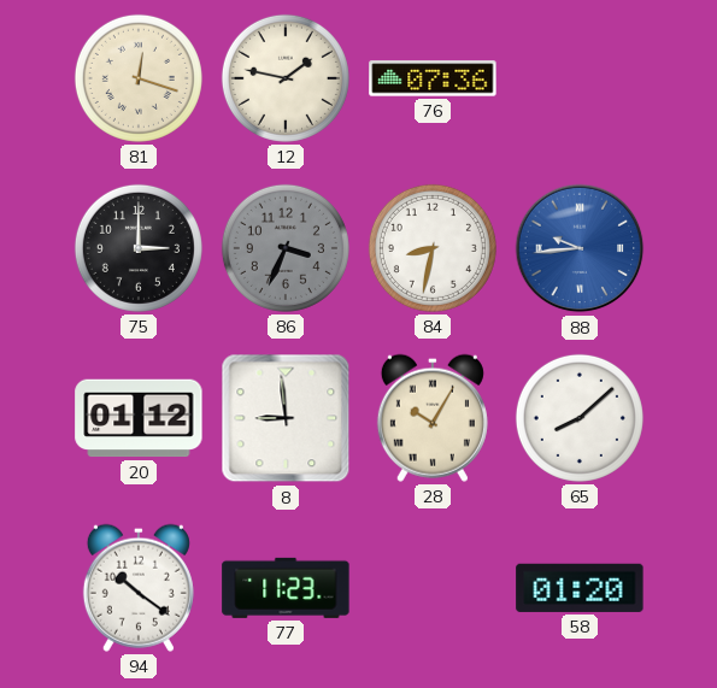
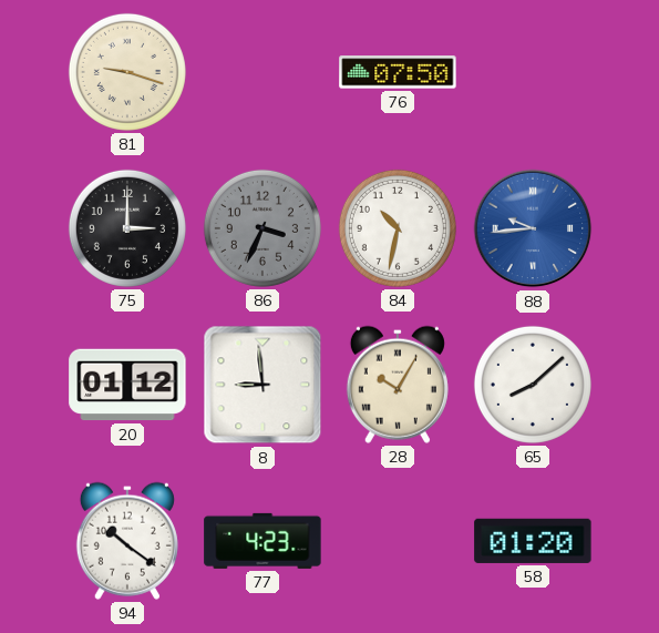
81: 12:18 -> 9:18 (127, 72)
12: 1:47 -> none (286, 78)
76: 07:36 -> 07:50 (398, 72)
84: 8:32 -> 10:32 (398, 228)
77: 11:23 -> 4:23 (262, 541)
